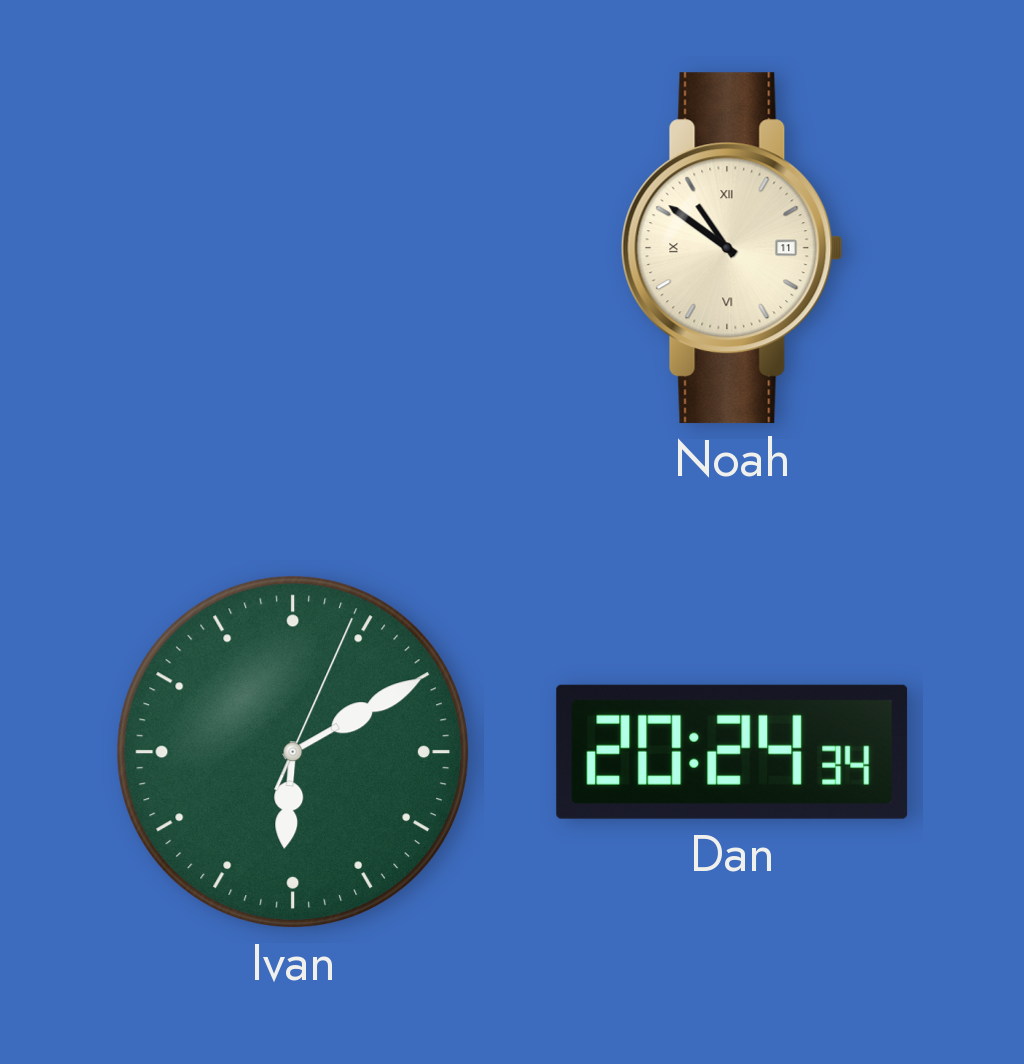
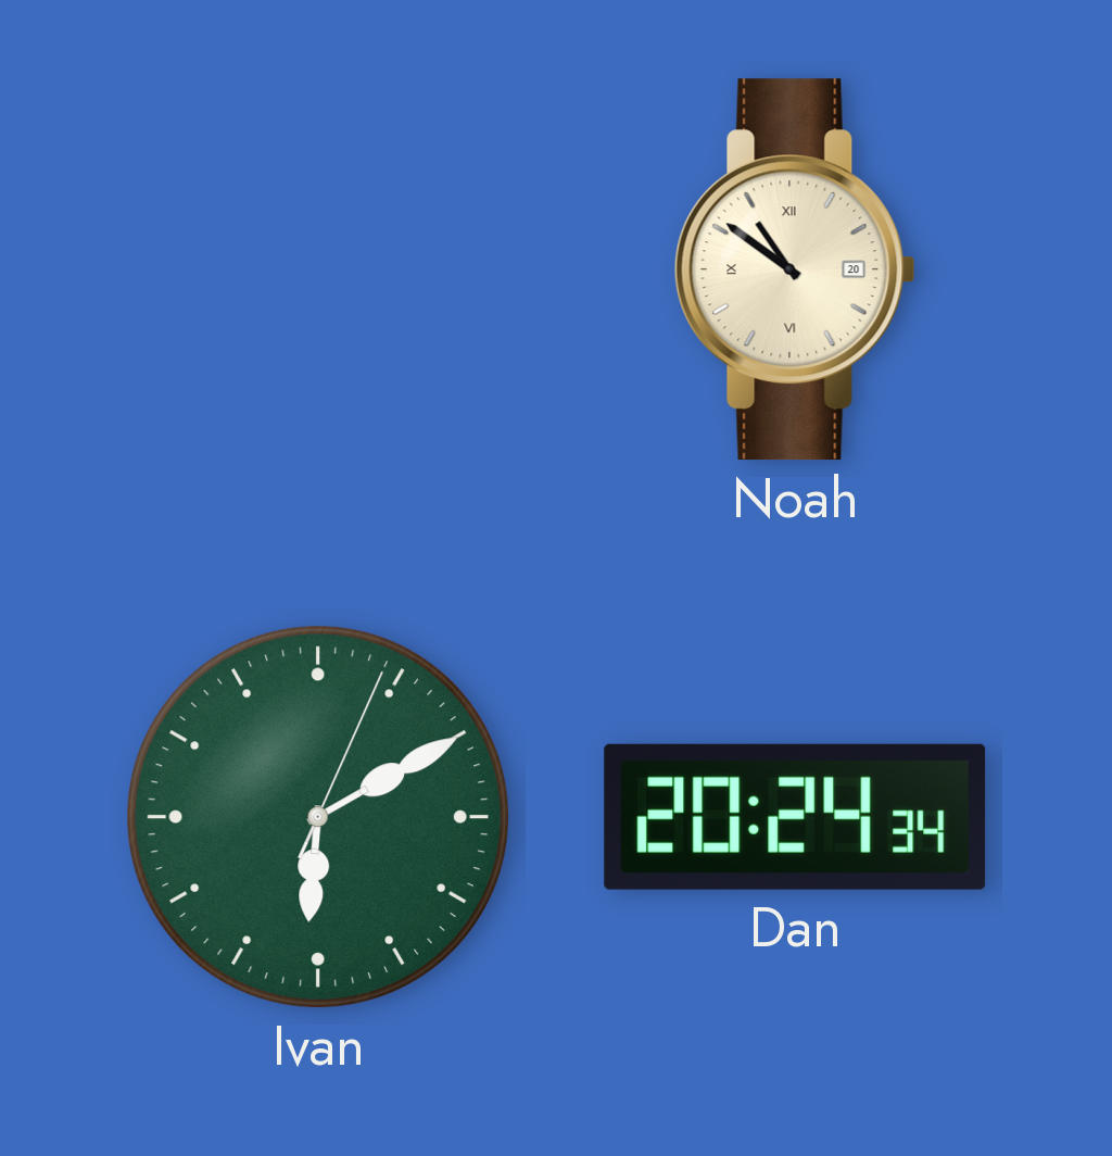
Noah date: 11 -> 20 (795, 269)
